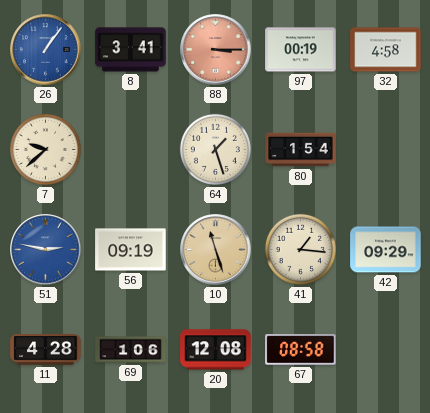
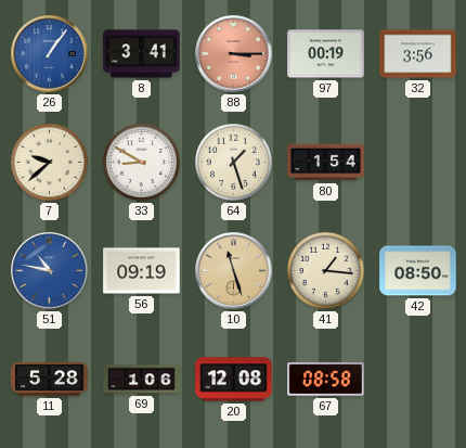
32: 4:58 -> 3:56 (418, 54)
33: none -> 8:50 (141, 162)
51: 2:47 -> 10:47 (50, 271)
42: 09:29 -> 08:50 (418, 271)
11: 4:28 -> 5:28 (50, 380)
